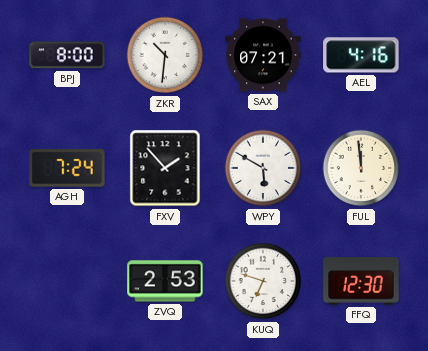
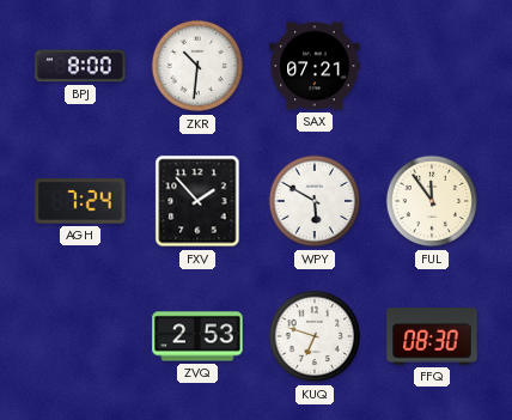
AEL: 4:16 -> none (361, 55)
FUL: 11:59 -> 11:54 (432, 201)
FFQ: 12:30 -> 08:30 (432, 336)
